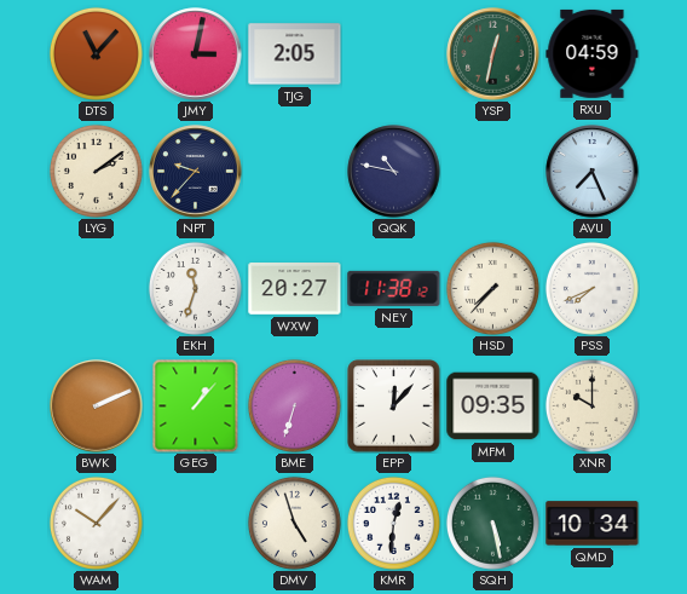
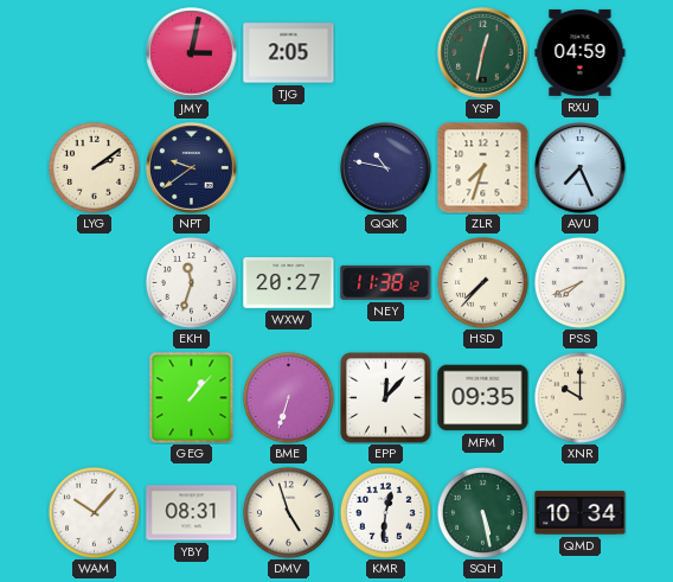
DTS: 11:07 -> none (96, 53)
NPT: 9:37 -> 9:39 (192, 168)
ZLR: none -> 7:33 (482, 167)
BWK: 2:11 -> none (97, 406)
YBY: none -> 08:31 (192, 513)
